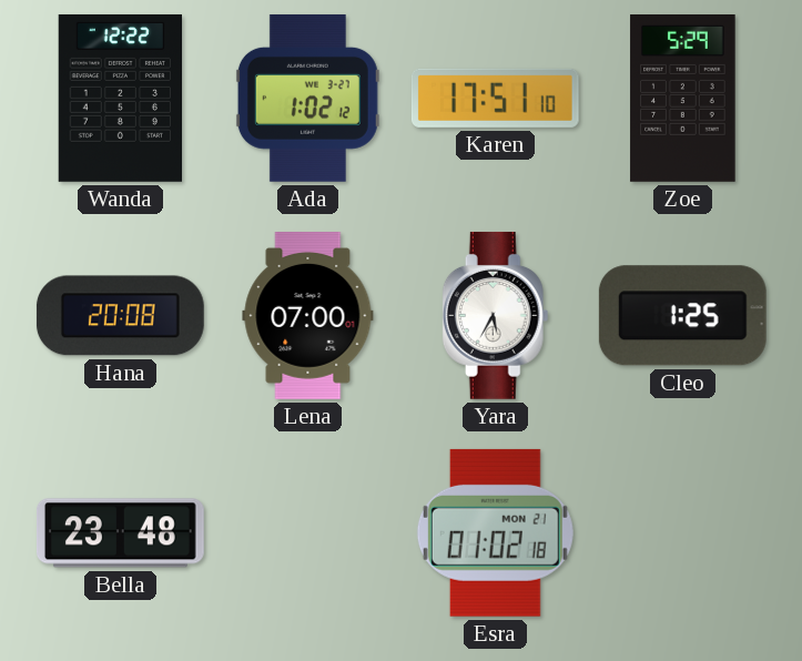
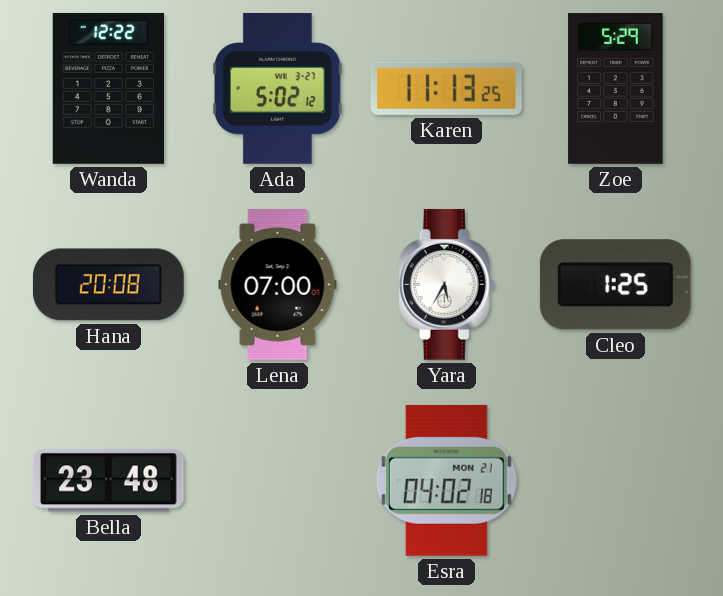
Ada: 1:02 -> 5:02 (277, 88)
Karen: 17:51 -> 11:13 (446, 88)
Esra: 01:02 -> 04:02 (446, 480)
